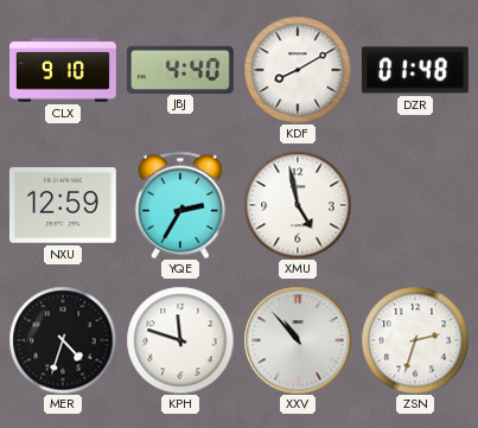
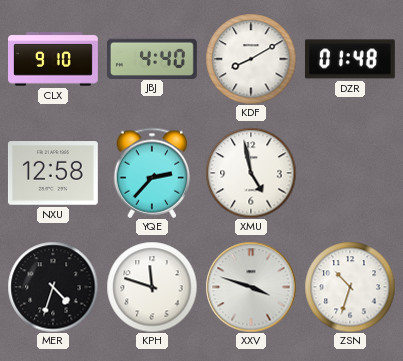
NXU: 12:59 -> 12:58 (53, 173)
YQE: 2:35 -> 2:37 (152, 173)
XXV: 10:53 -> 3:48 (251, 287)
ZSN: 2:33 -> 10:33 (350, 287)
